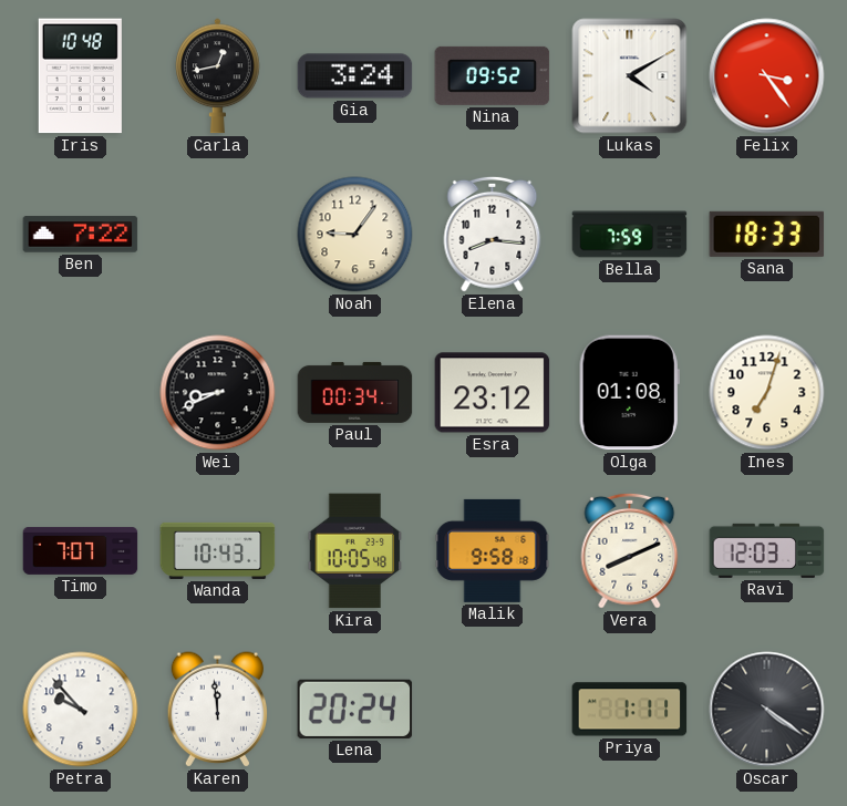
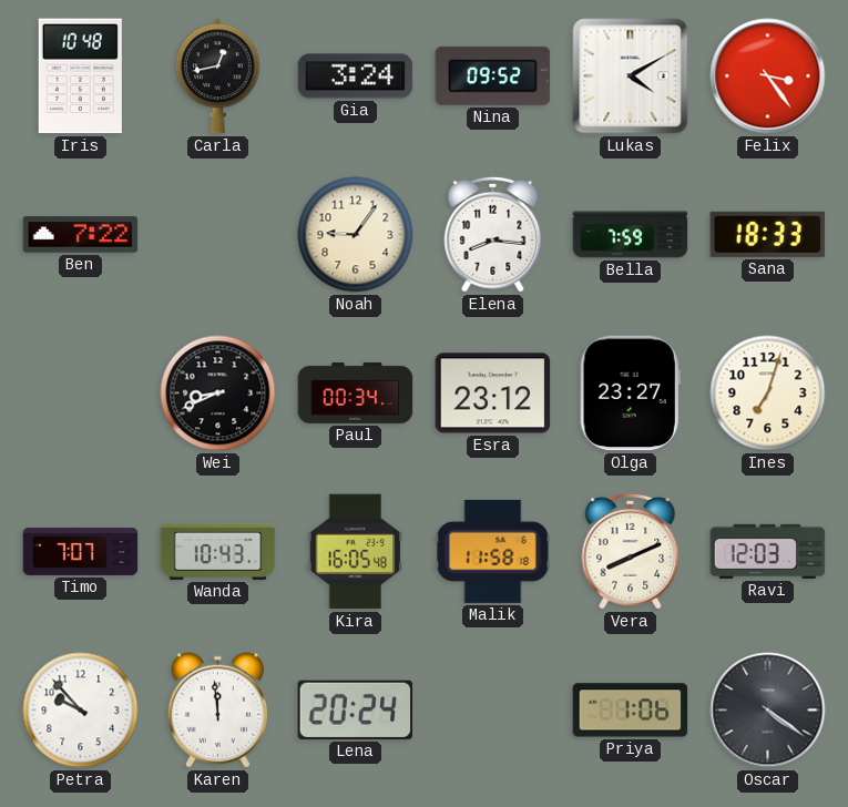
Olga: 01:08 -> 23:27 (630, 394)
Kira: 10:05 -> 16:05 (356, 552)
Malik: 9:58 -> 11:58 (493, 551)
Priya: 1:11 -> 1:06 (631, 711)
